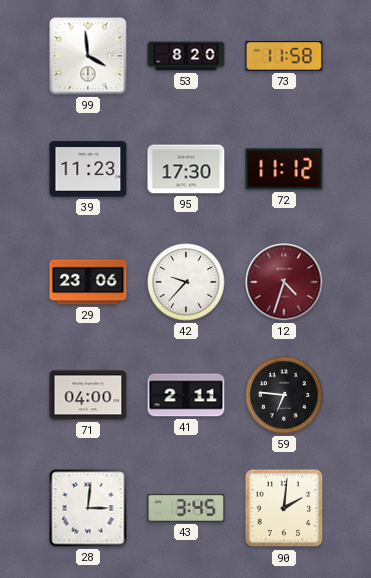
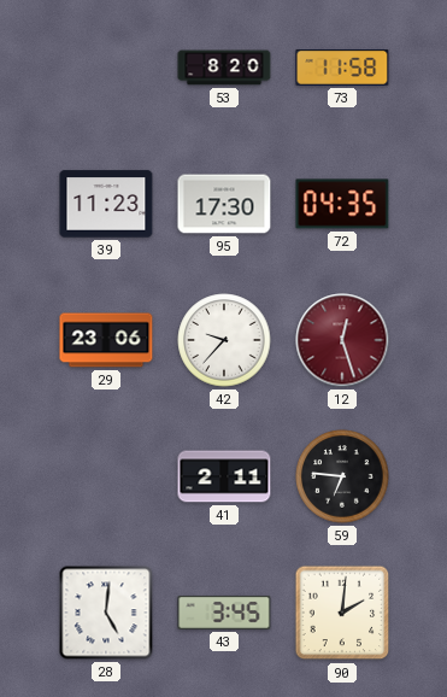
99: 3:59 -> none (88, 56)
72: 11:12 -> 04:35 (342, 204)
12: 4:33 -> 12:27 (342, 340)
71: 04:00 -> none (88, 395)
28: 3:01 -> 5:01 (106, 613)
